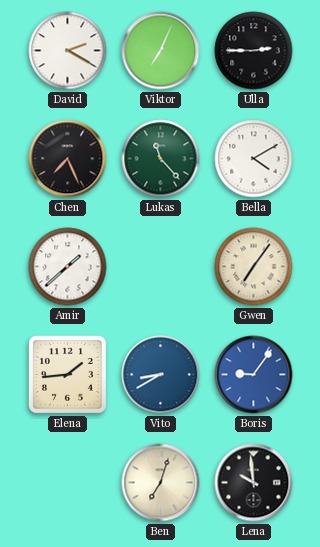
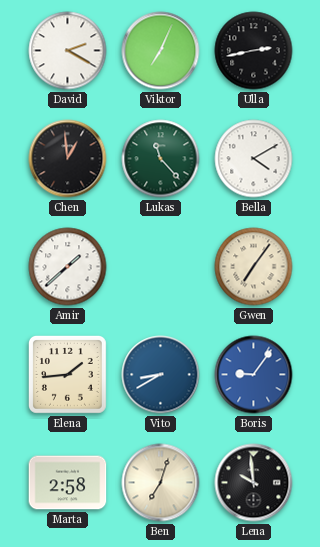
Ulla: 2:45 -> 2:43 (254, 51)
Chen: 7:26 -> 12:59 (68, 159)
Marta: none -> 2:58 (68, 483)
